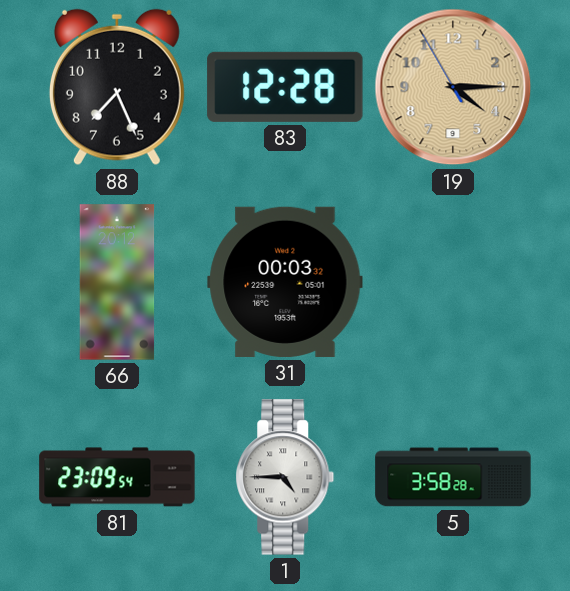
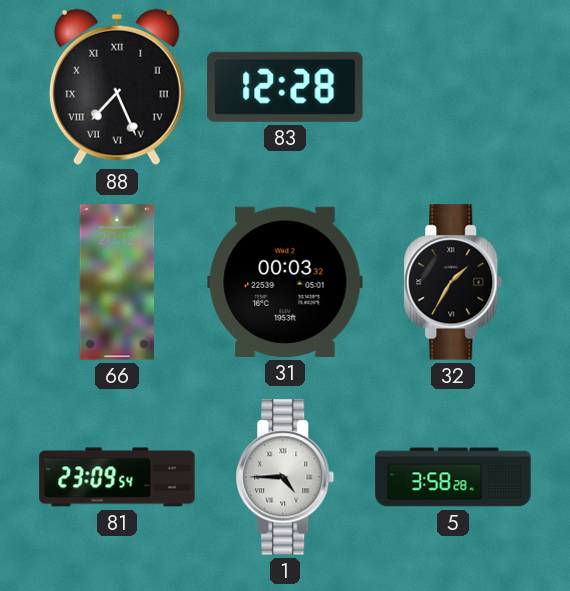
88 numerals: Arabic -> Roman (117, 87)
19: 4:14 -> none (453, 87)
32: none -> 1:35 (453, 282)
